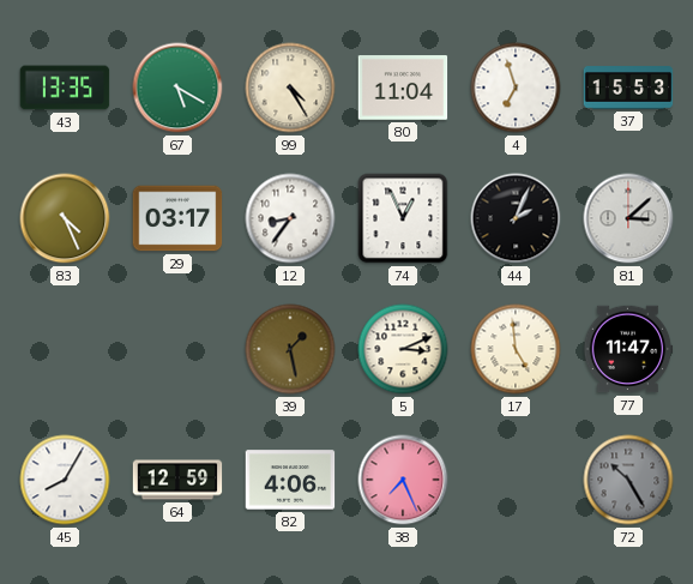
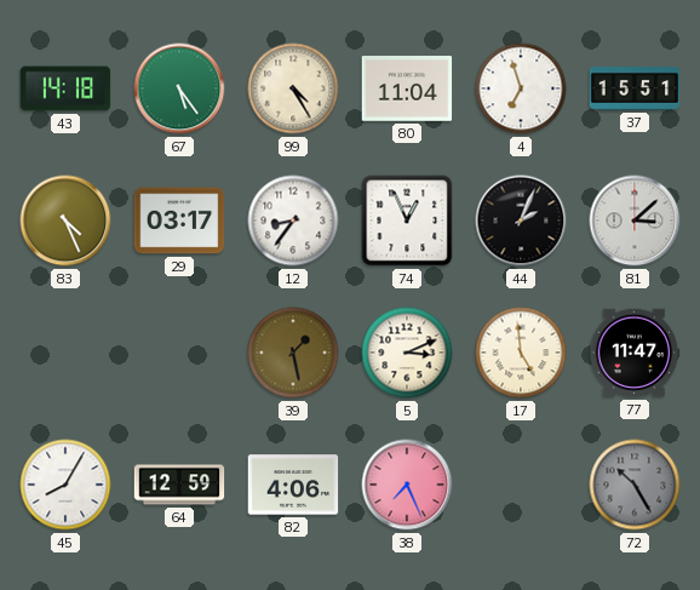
43: 13:35 -> 14:18 (65, 88)
67: 5:20 -> 5:24 (179, 88)
37: 15:53 -> 15:51 (635, 88)
